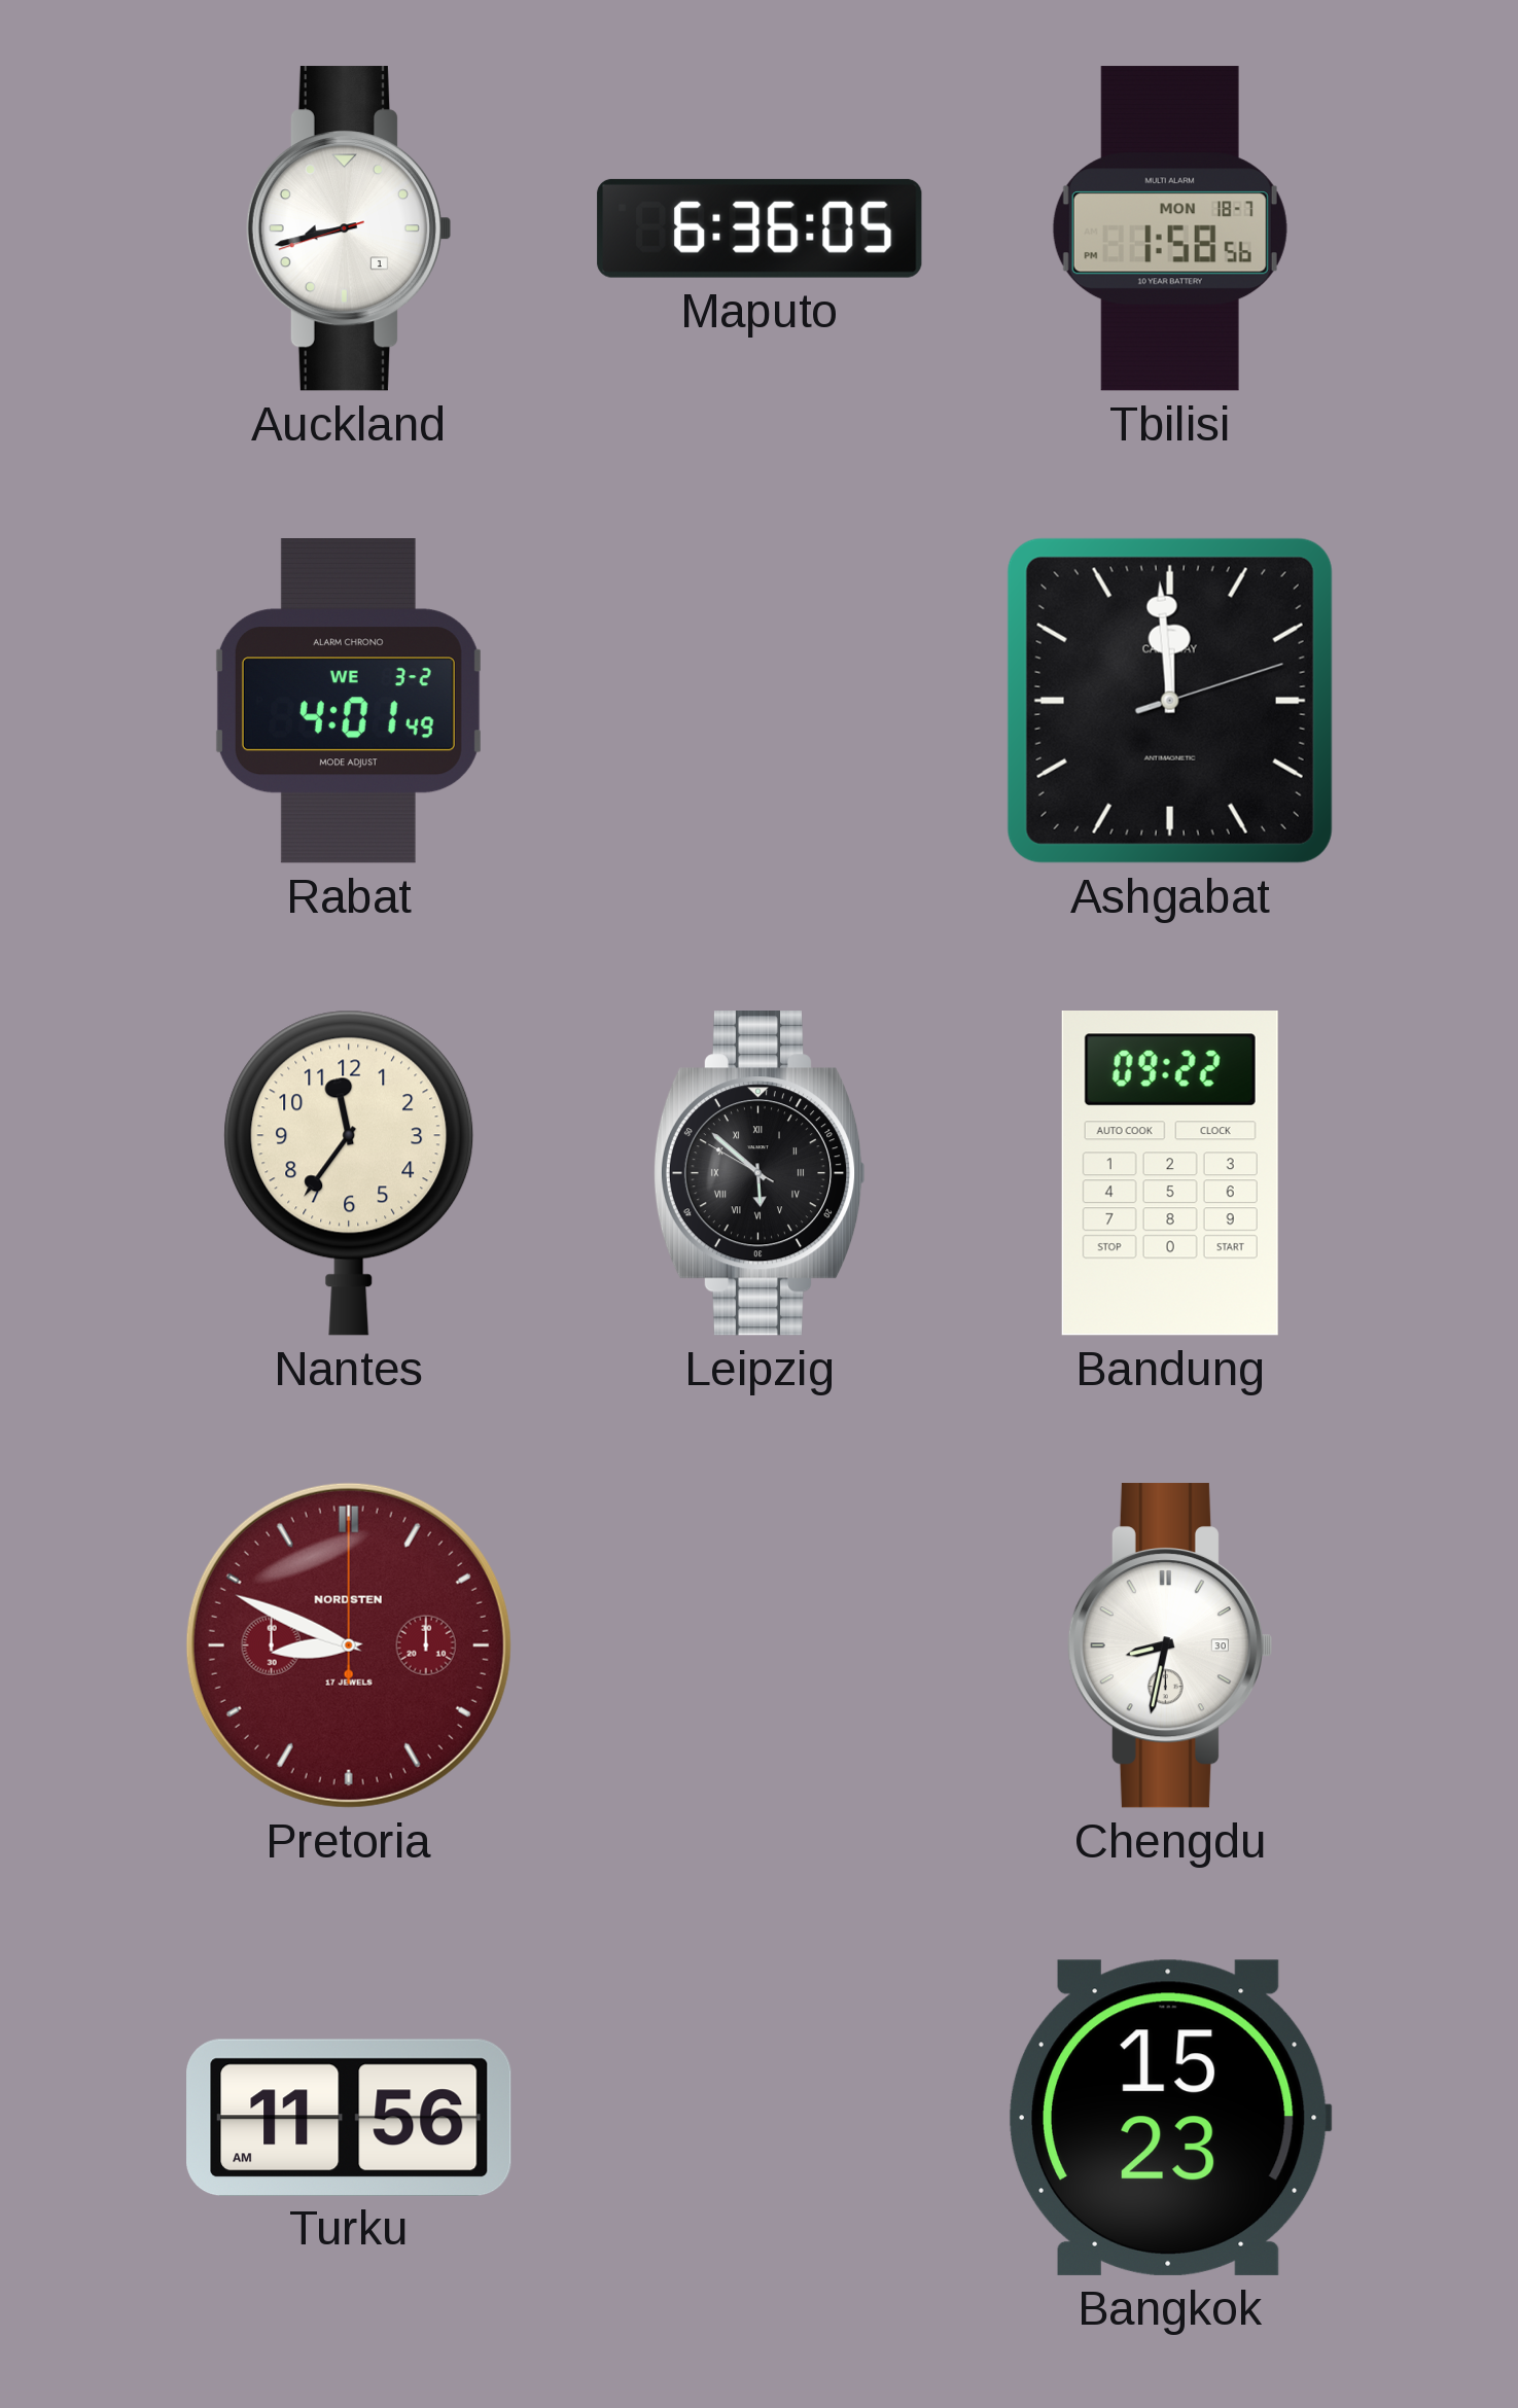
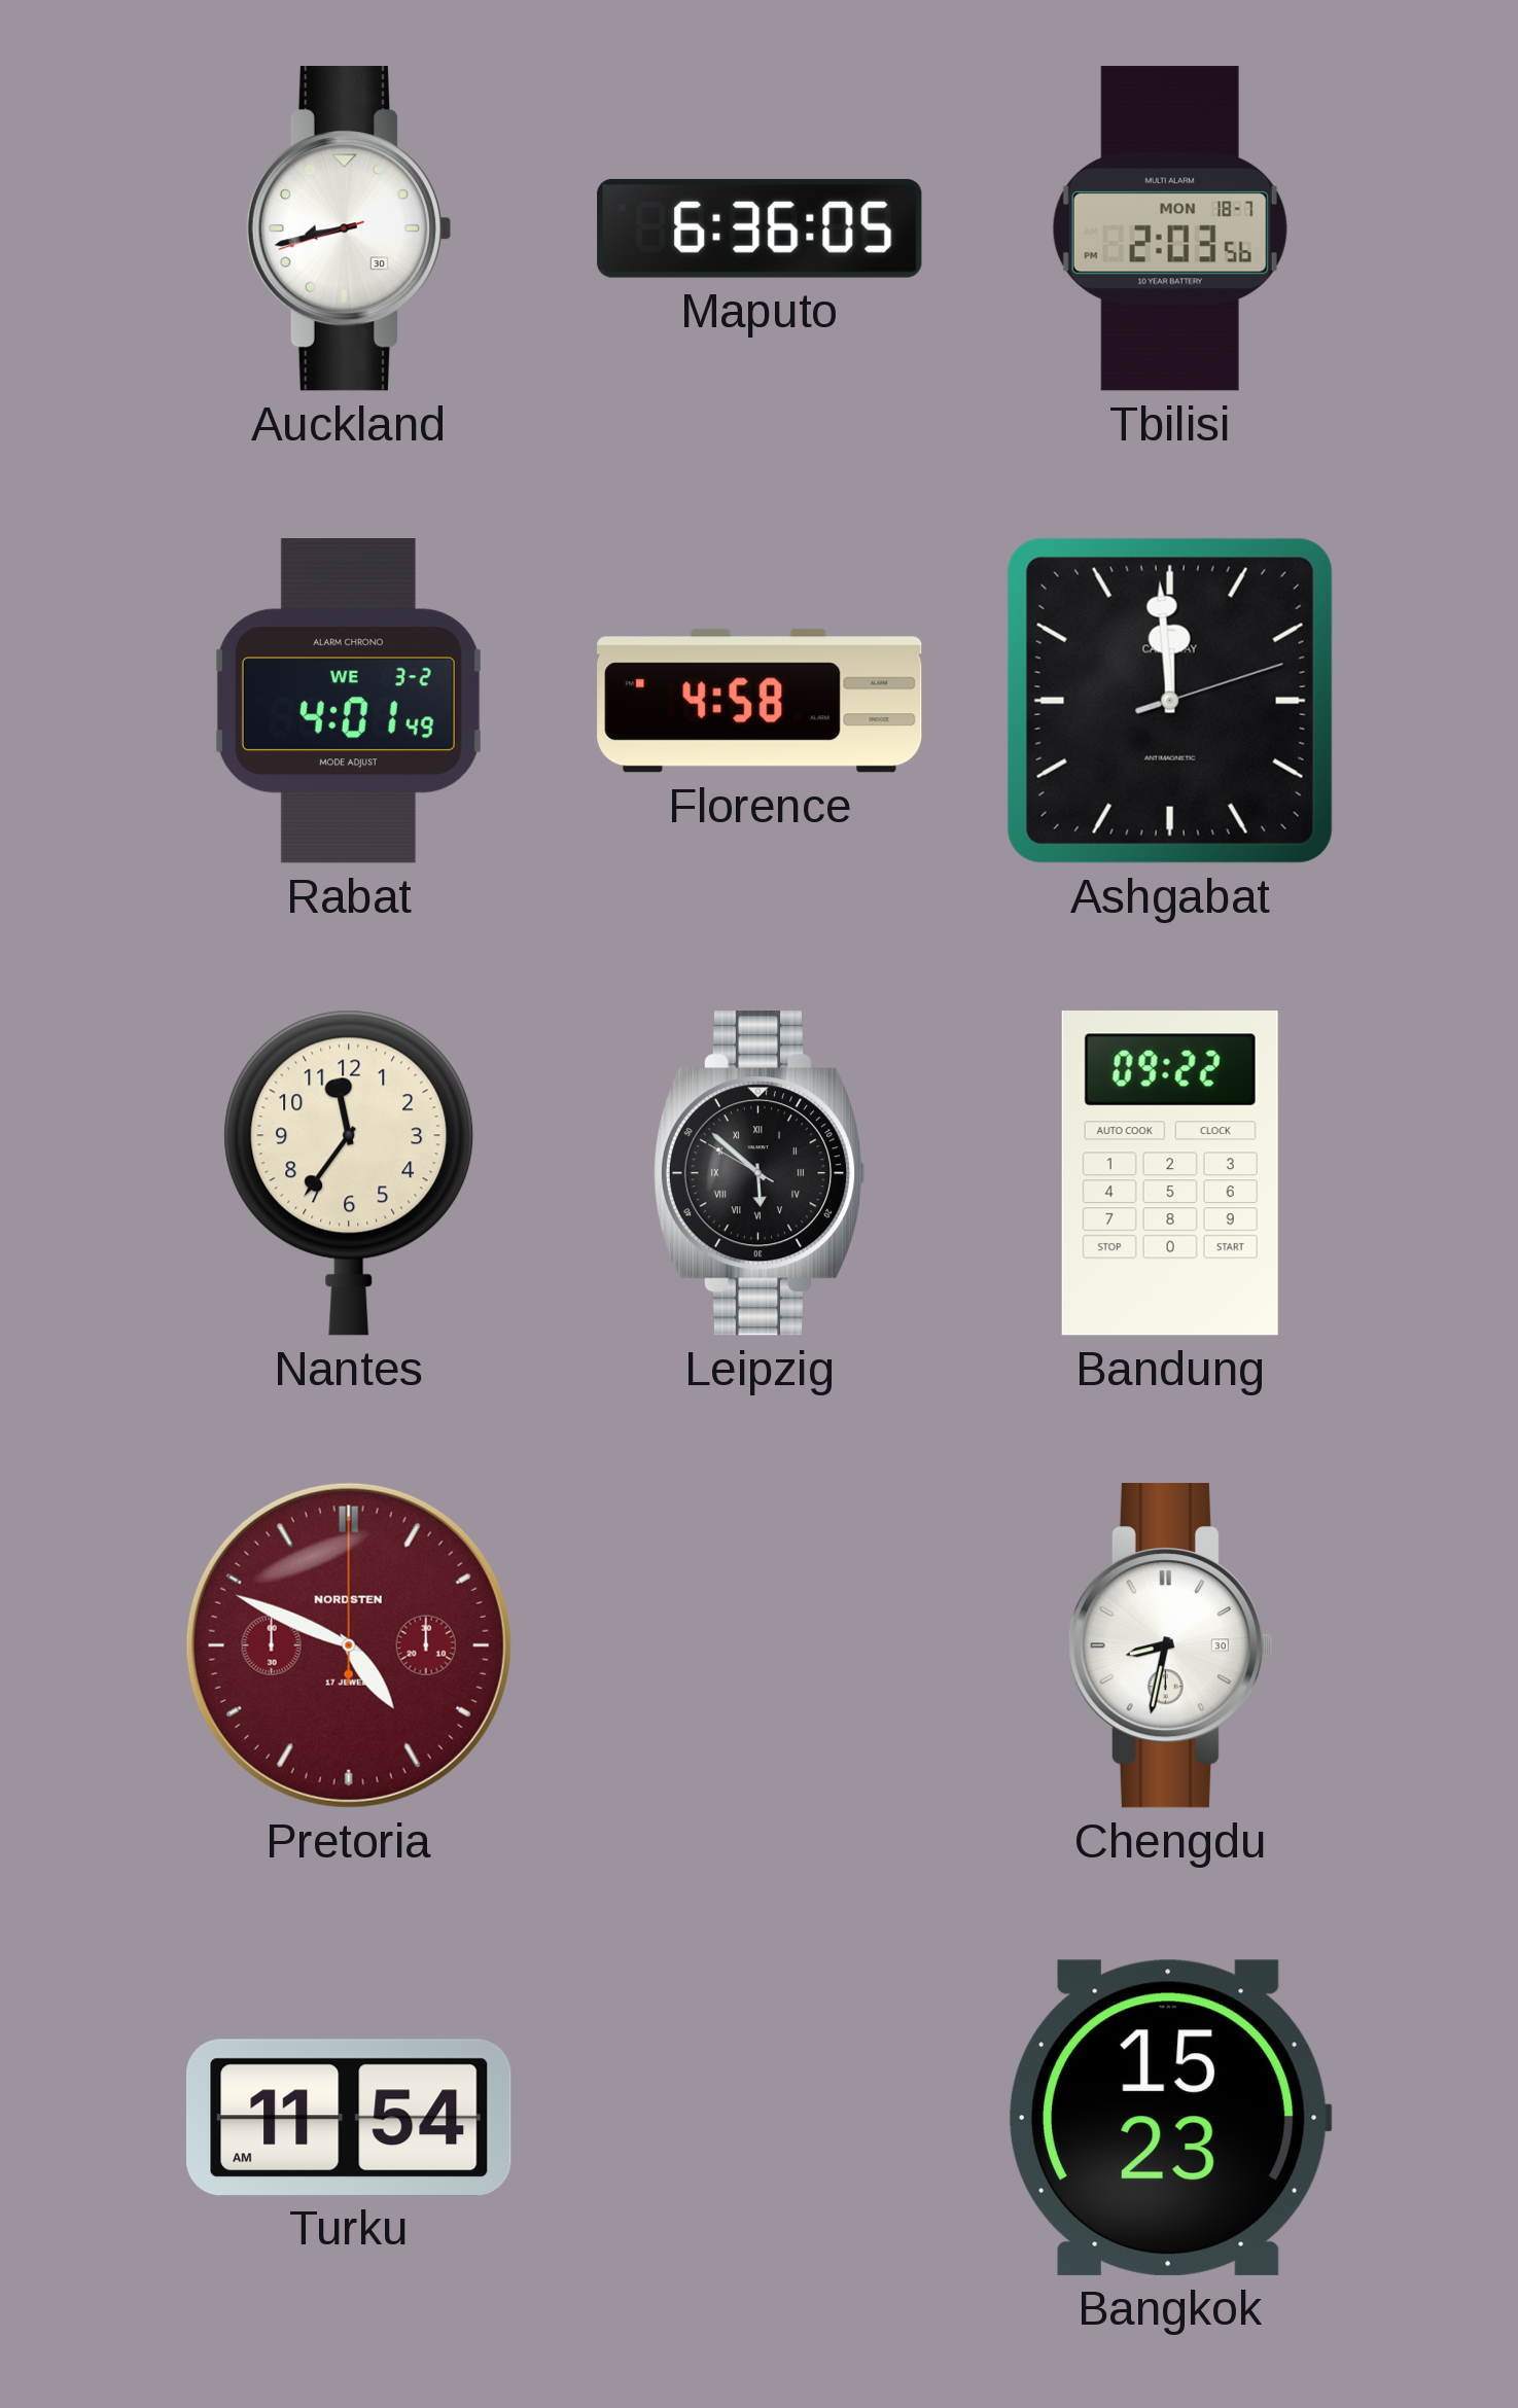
Auckland date: 1 -> 30 (348, 228)
Tbilisi: 1:58 -> 2:03 (1170, 228)
Florence: none -> 4:58 (760, 701)
Pretoria: 8:49 -> 4:49 (349, 1645)
Turku: 11:56 -> 11:54 (349, 2117)
